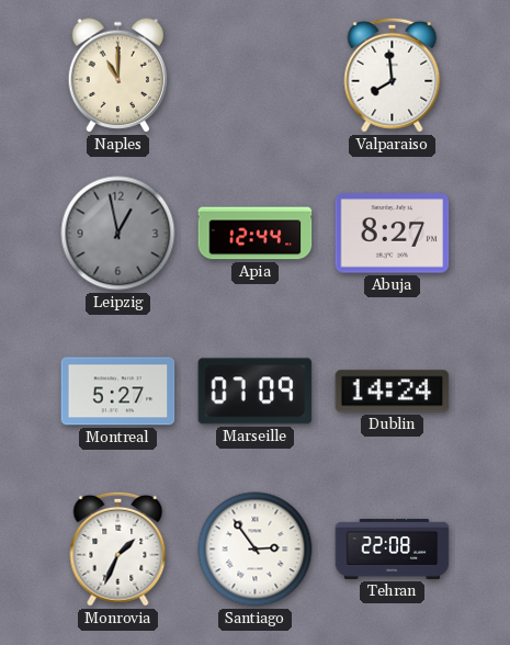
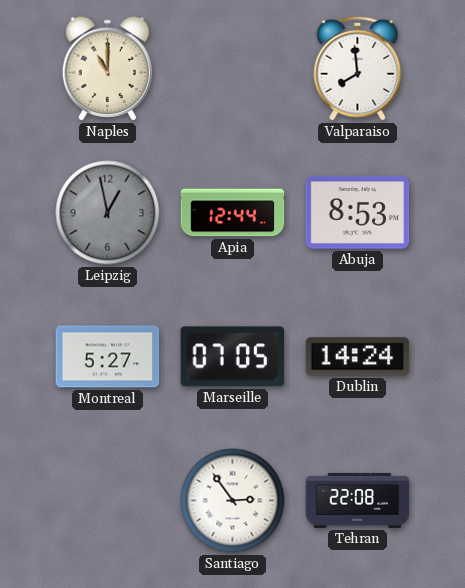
Abuja: 8:27 -> 8:53 (358, 213)
Marseille: 07:09 -> 07:05 (233, 357)
Monrovia: 1:34 -> none (118, 548)
